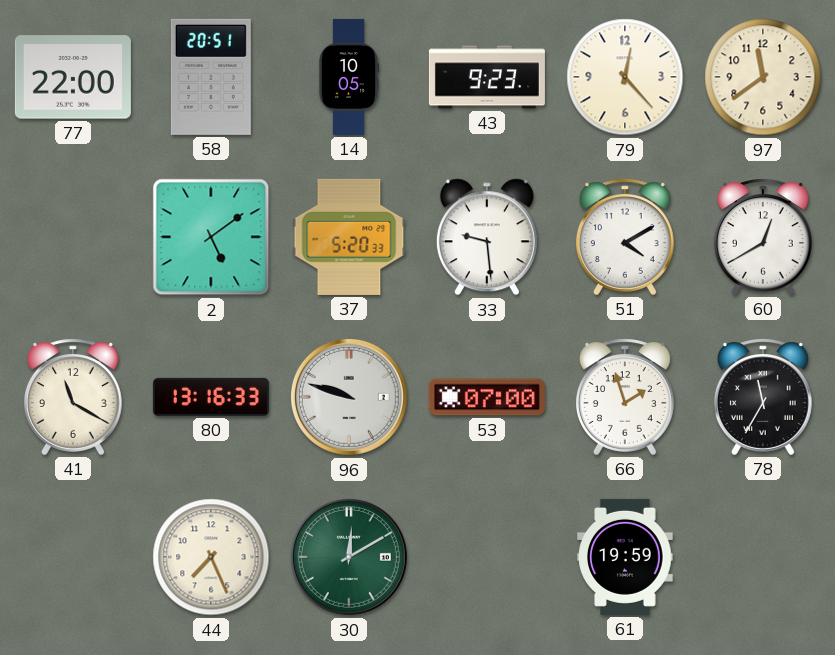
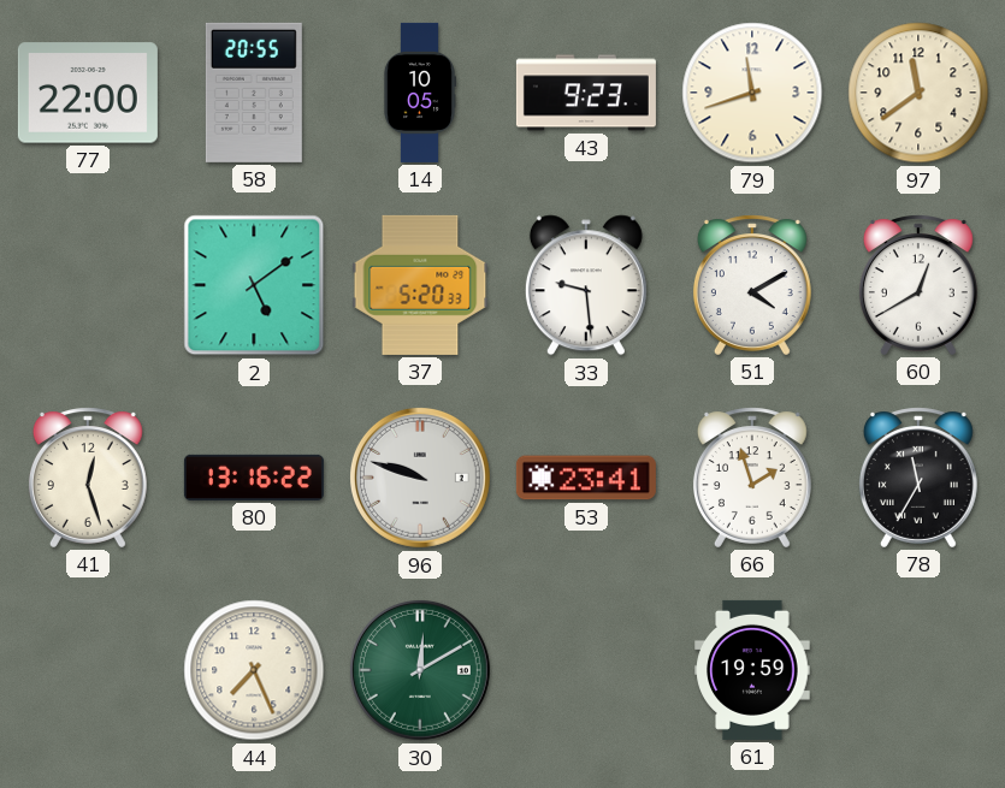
58: 20:51 -> 20:55 (254, 93)
79: 12:23 -> 11:42 (752, 93)
41: 11:20 -> 12:27 (88, 478)
80: 13:16:33 -> 13:16:22 (254, 478)
53: 07:00 -> 23:41 (586, 478)
